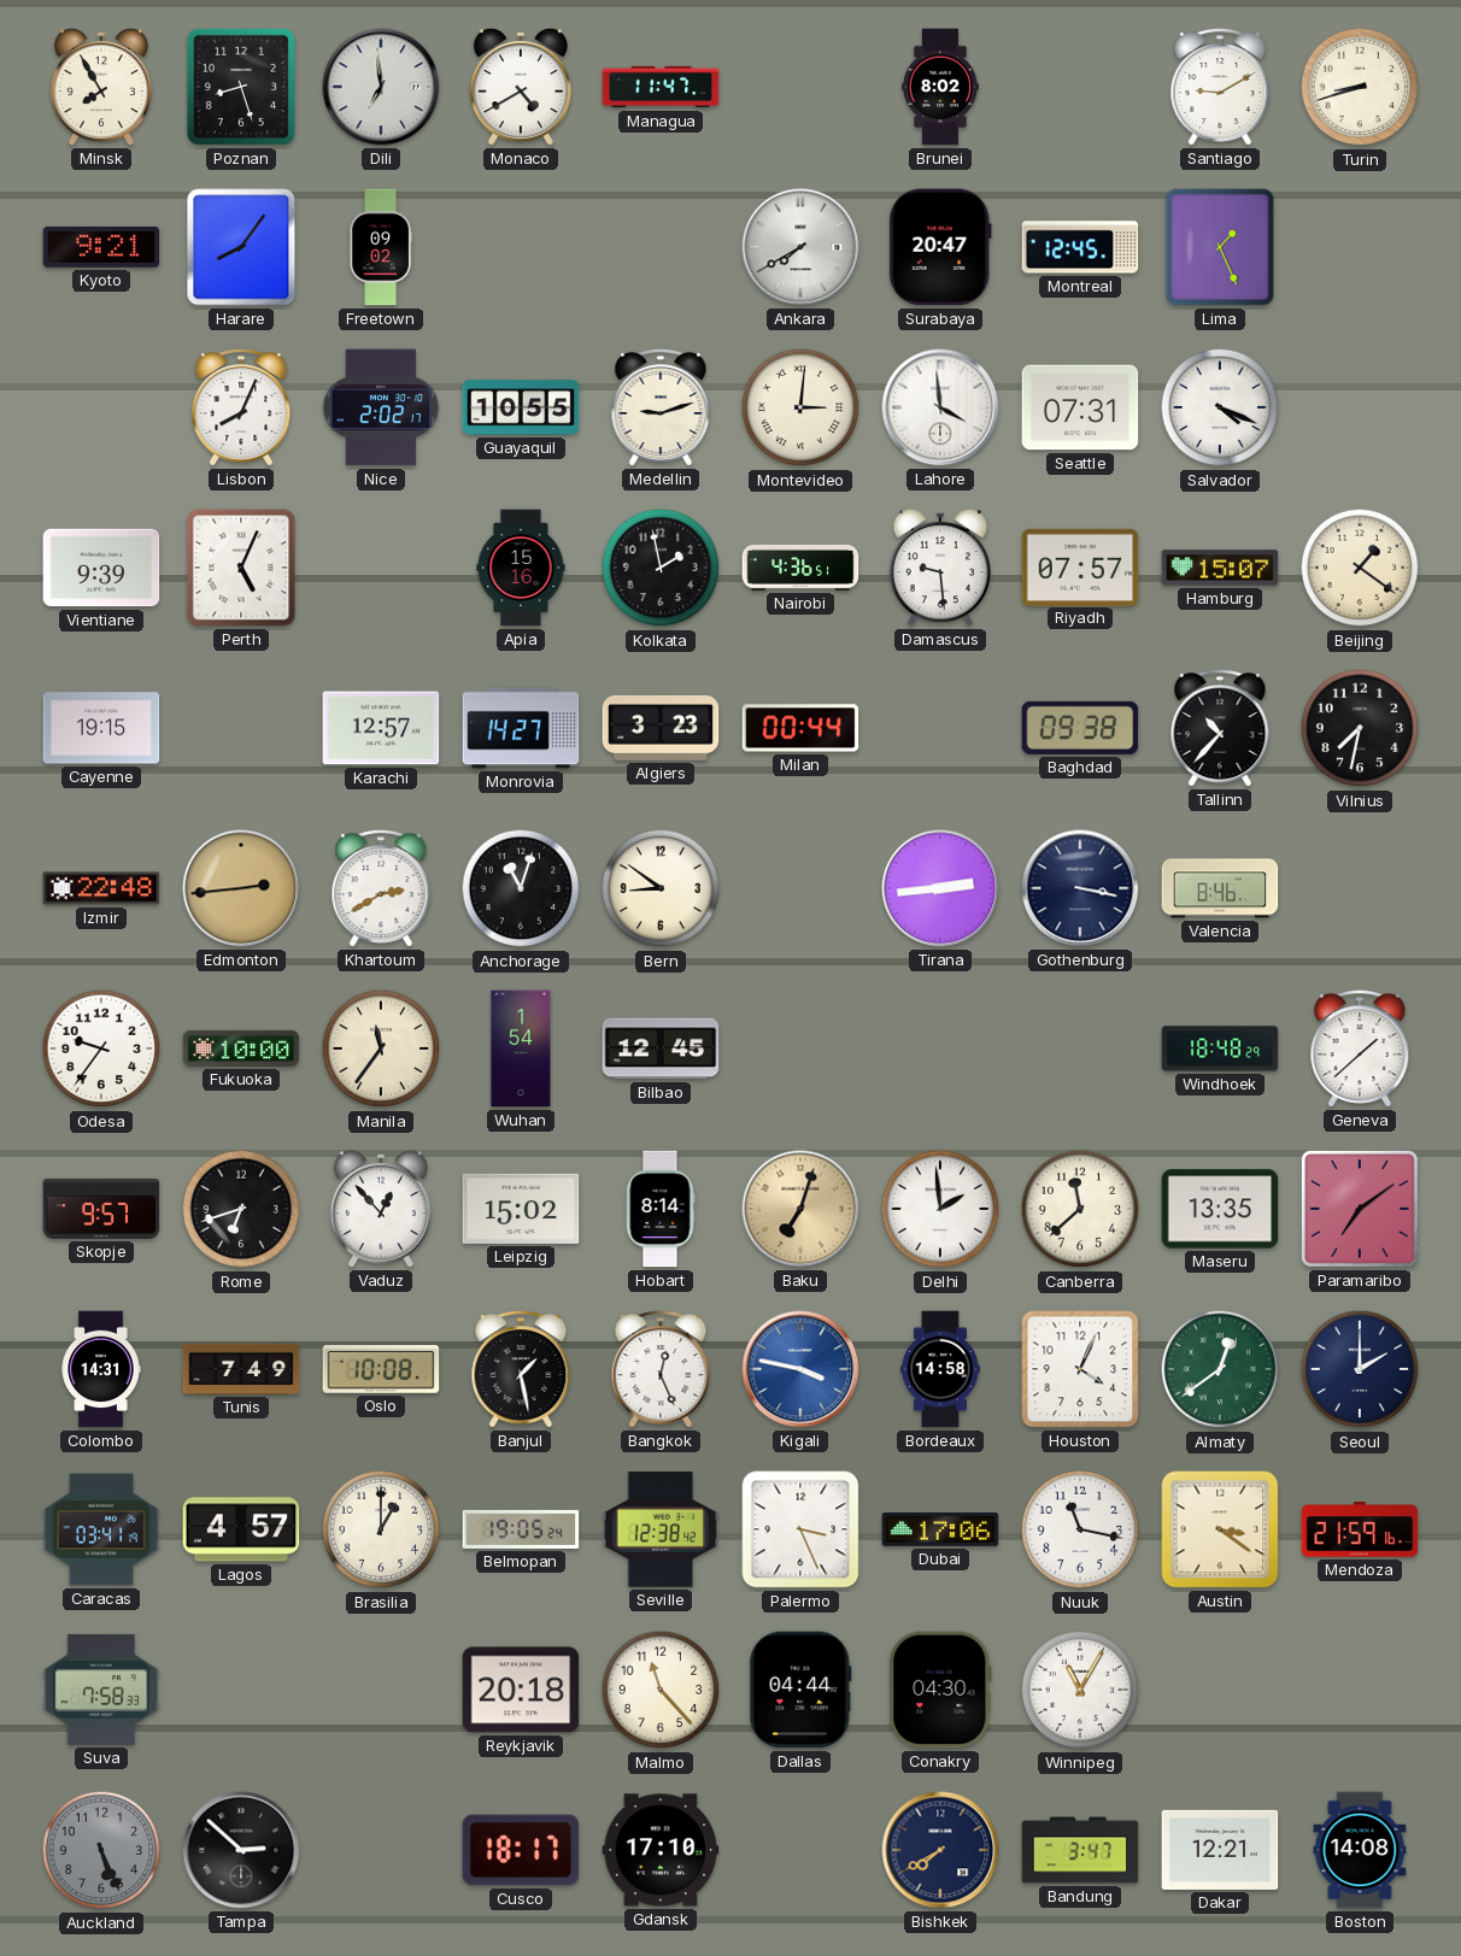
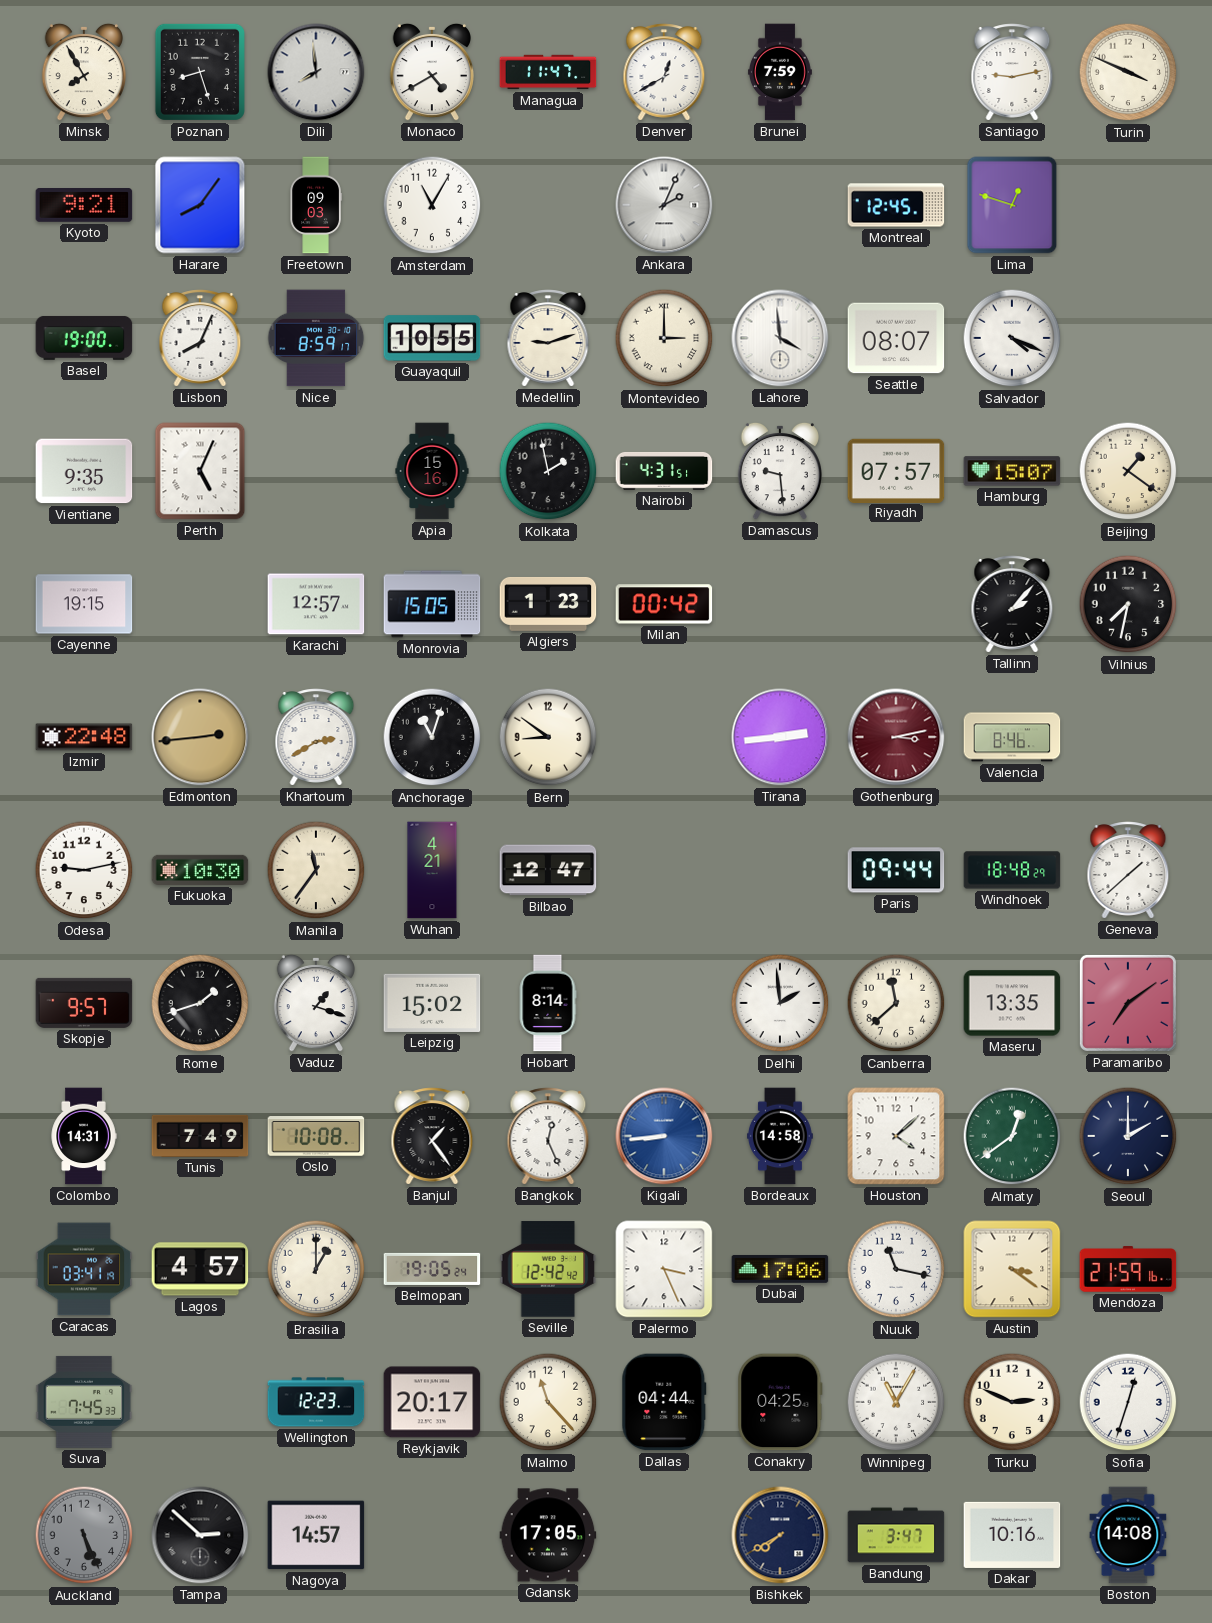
Dili: 6:59 -> 7:59 (316, 72)
Denver: none -> 12:40 (664, 72)
Brunei: 8:02 -> 7:59 (780, 72)
Santiago: 9:10 -> 9:13 (1012, 72)
Turin: 8:42 -> 3:49 (1128, 72)
Freetown: 09:02 -> 09:03 (316, 205)
Amsterdam: none -> 11:05 (432, 205)
Ankara: 7:40 -> 2:04 (664, 205)
Surabaya: 20:47 -> none (940, 247)
Lima: 1:26 -> 12:48 (1012, 205)
Basel: none -> 19:00 (84, 338)
Nice: 2:02 -> 8:59 (316, 338)
Montevideo: 3:01 -> 3:00 (664, 338)
Seattle: 07:31 -> 08:07 (896, 338)
Vientiane: 9:39 -> 9:35 (84, 471)
Nairobi: 4:36 -> 4:31 (664, 471)
Monrovia: 14:27 -> 15:05 (432, 604)
Algiers: 3:23 -> 1:23 (548, 604)
Milan: 00:44 -> 00:42 (664, 604)
Baghdad: 09:38 -> none (1080, 728)
Tallinn: 10:37 -> 2:07 (1012, 604)
Gothenburg: 3:17 -> 3:13 (896, 737)
Gothenburg dial: navy -> burgundy (896, 737)
Odesa: 9:36 -> 9:13 (84, 870)
Fukuoka: 10:00 -> 10:30 (200, 870)
Wuhan: 1:54 -> 4:21 (432, 870)
Bilbao: 12:45 -> 12:47 (548, 870)
Paris: none -> 09:44 (896, 870)
Rome: 6:42 -> 1:42 (200, 1003)
Vaduz: 12:53 -> 1:18 (316, 1003)
Baku: 7:03 -> none (800, 1209)
Banjul: 1:28 -> 1:24 (432, 1136)
Kigali: 3:47 -> 8:44 (664, 1136)
Houston: 4:04 -> 4:08 (896, 1136)
Seville: 12:38 -> 12:42 (548, 1269)
Suva: 7:58 -> 7:45 (84, 1402)
Wellington: none -> 12:23 (316, 1402)
Reykjavik: 20:18 -> 20:17 (432, 1402)
Conakry: 04:30 -> 04:25 (780, 1402)
Turku: none -> 2:49 (1012, 1402)
Sofia: none -> 12:33 (1128, 1402)
Nagoya: none -> 14:57 (316, 1535)
Cusco: 18:17 -> none (521, 1850)
Gdansk: 17:10 -> 17:05 (548, 1535)
Dakar: 12:21 -> 10:16 (1012, 1535)
